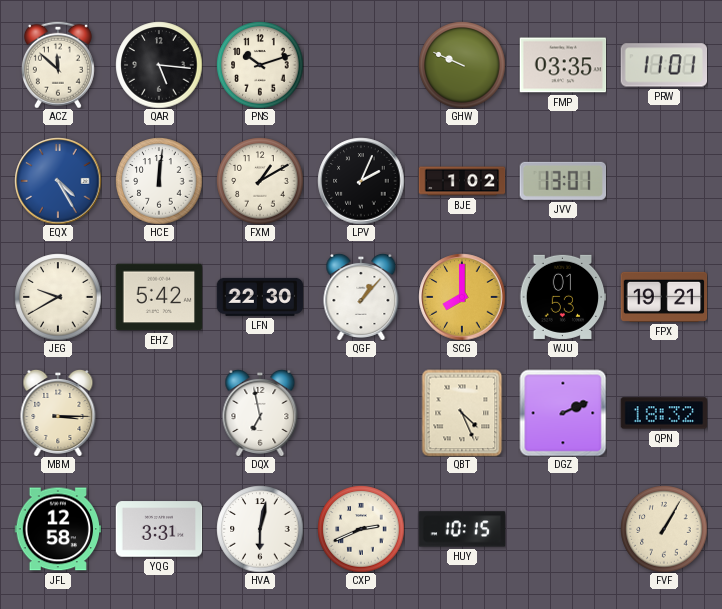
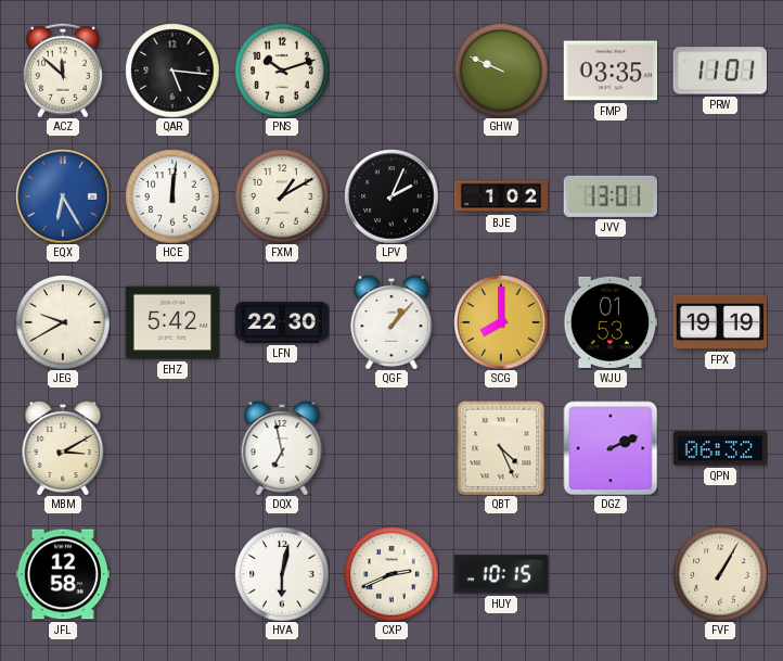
EQX: 4:25 -> 6:25 (63, 196)
FPX: 19:21 -> 19:19 (720, 322)
MBM: 3:15 -> 3:10 (63, 448)
QPN: 18:32 -> 06:32 (720, 448)
YQG: 3:31 -> none (159, 529)
